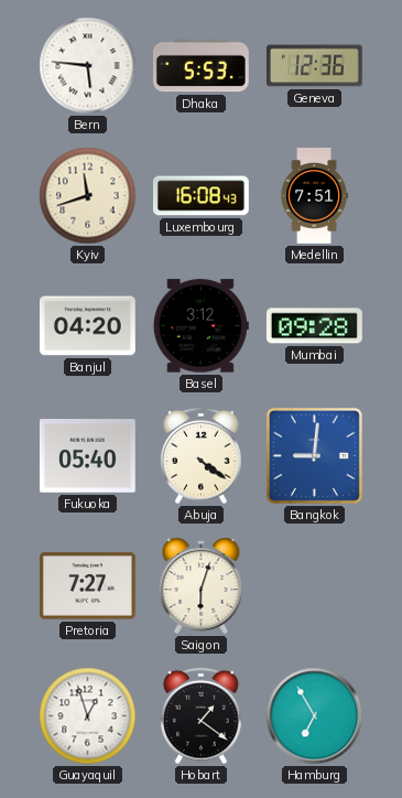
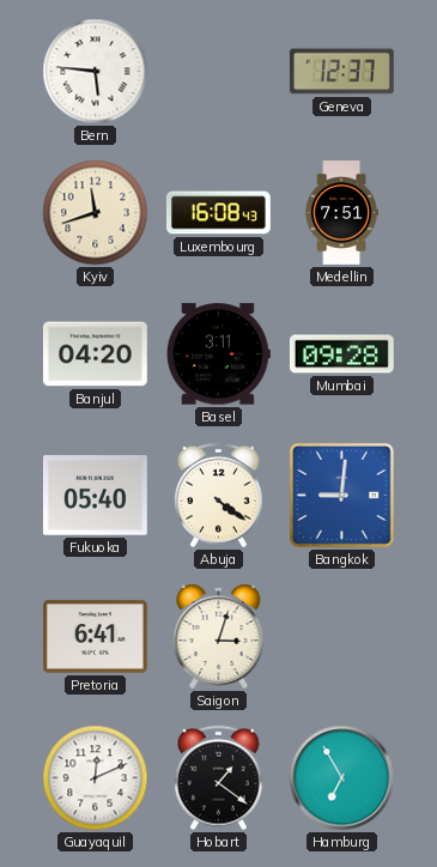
Dhaka: 5:53 -> none (200, 66)
Geneva: 12:36 -> 12:37 (341, 72)
Basel: 3:12 -> 3:11 (218, 354)
Pretoria: 7:27 -> 6:41 (95, 637)
Saigon: 6:03 -> 3:03 (219, 636)
Guayaquil: 12:57 -> 12:11 (96, 778)
